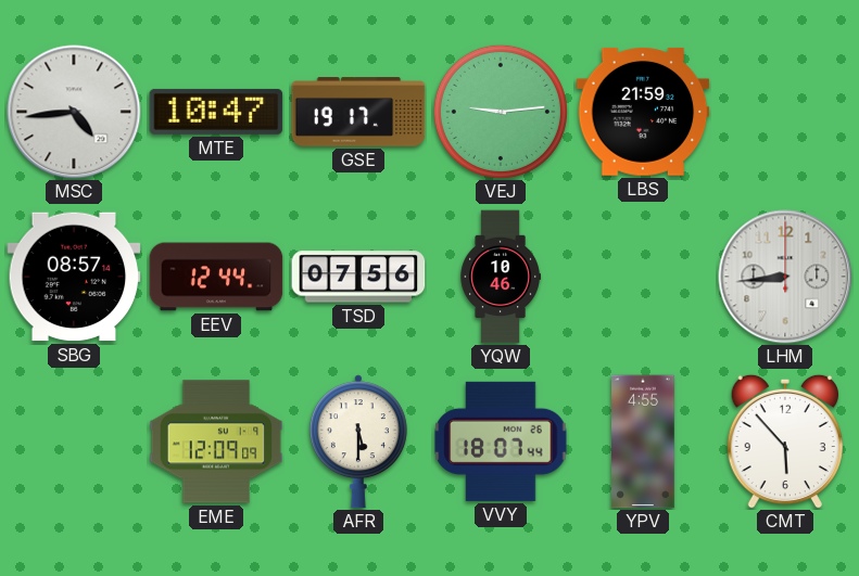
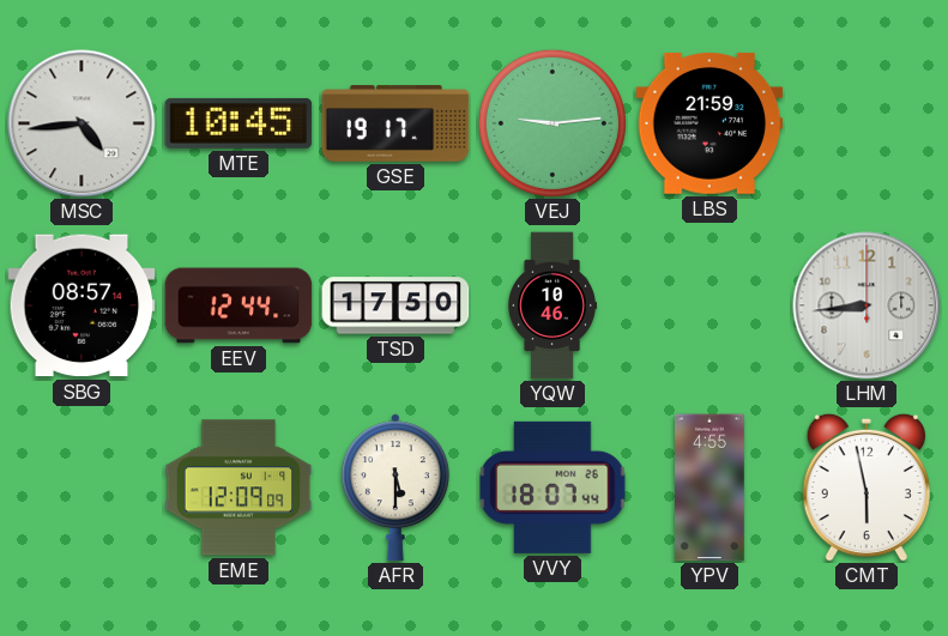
MTE: 10:47 -> 10:45 (238, 123)
TSD: 07:56 -> 17:50 (395, 305)
CMT: 5:53 -> 5:58 (867, 487)
